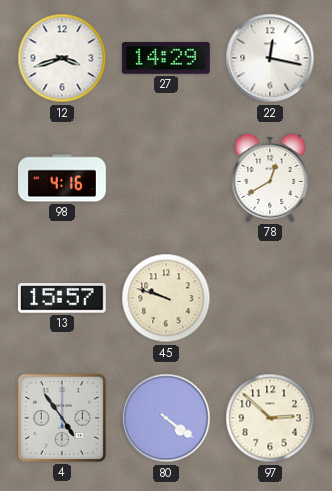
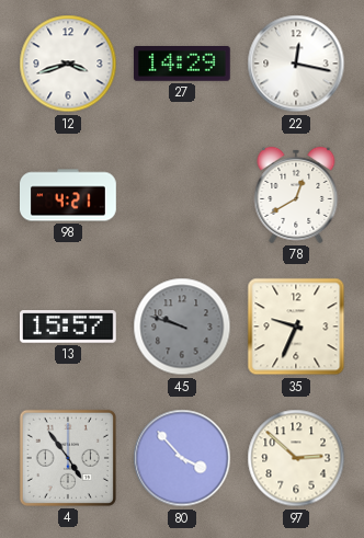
98: 4:16 -> 4:21 (68, 195)
45 dial: cream -> grey (182, 327)
35: none -> 9:34 (296, 327)
80: 4:21 -> 3:53 (182, 458)
